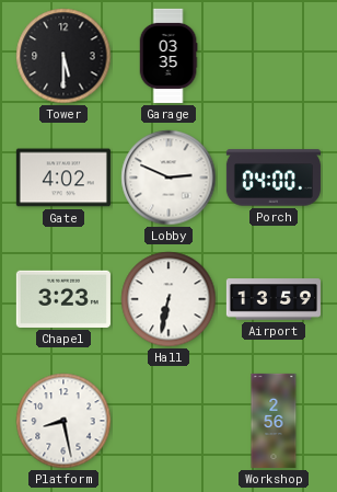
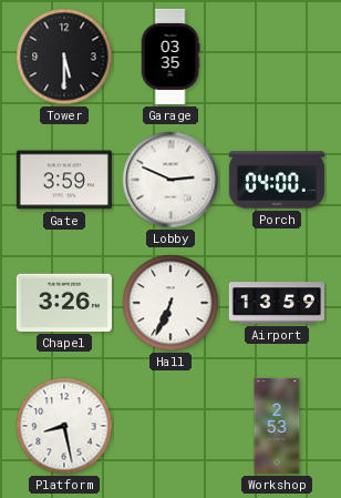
Gate: 4:02 -> 3:59 (64, 180)
Chapel: 3:23 -> 3:26 (64, 303)
Hall: 6:32 -> 6:34 (170, 303)
Workshop: 2:56 -> 2:53 (277, 426)
